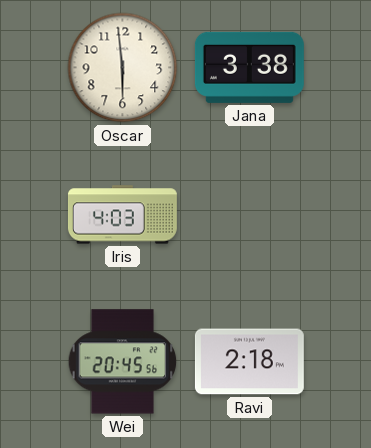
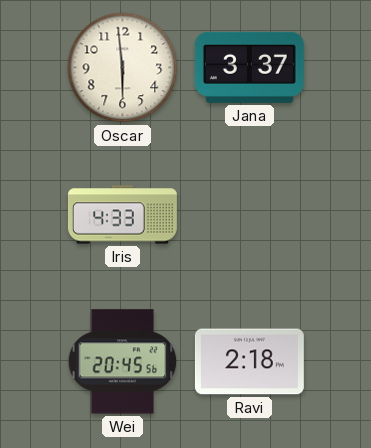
Jana: 3:38 -> 3:37 (249, 67)
Iris: 4:03 -> 4:33 (122, 215)
